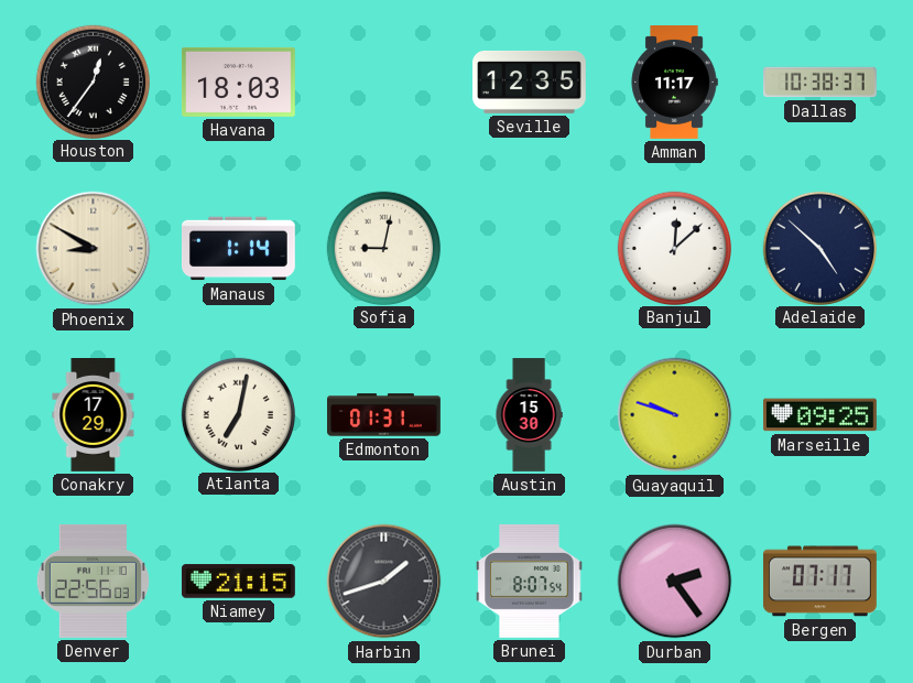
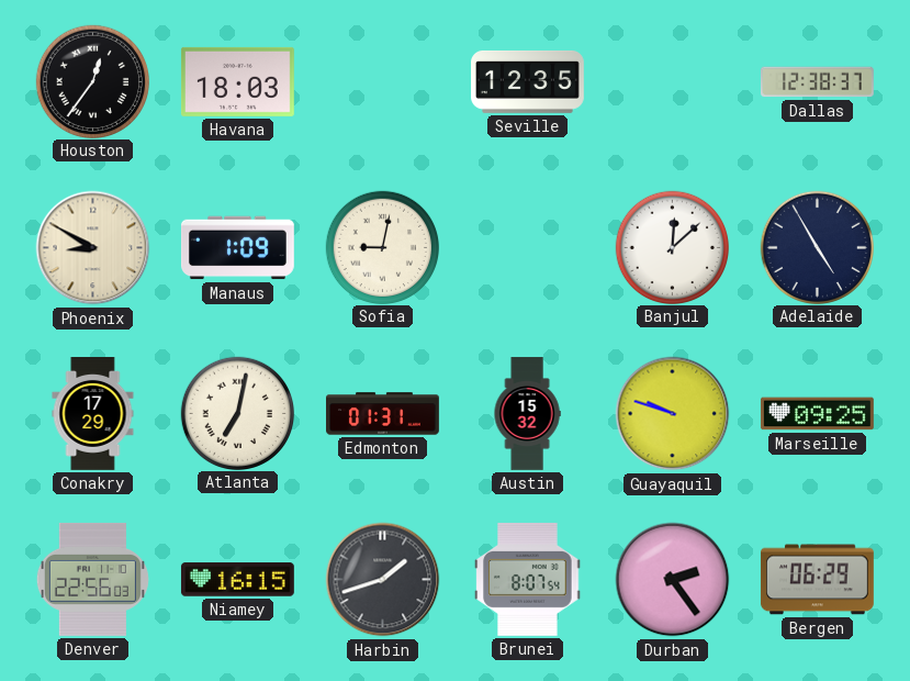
Amman: 11:17 -> none (674, 83)
Dallas: 10:38 -> 12:38 (817, 82)
Manaus: 1:14 -> 1:09 (237, 248)
Adelaide: 4:52 -> 4:55 (817, 247)
Austin: 15:30 -> 15:32 (527, 414)
Niamey: 21:15 -> 16:15 (237, 580)
Bergen: 07:17 -> 06:29 (817, 580)
